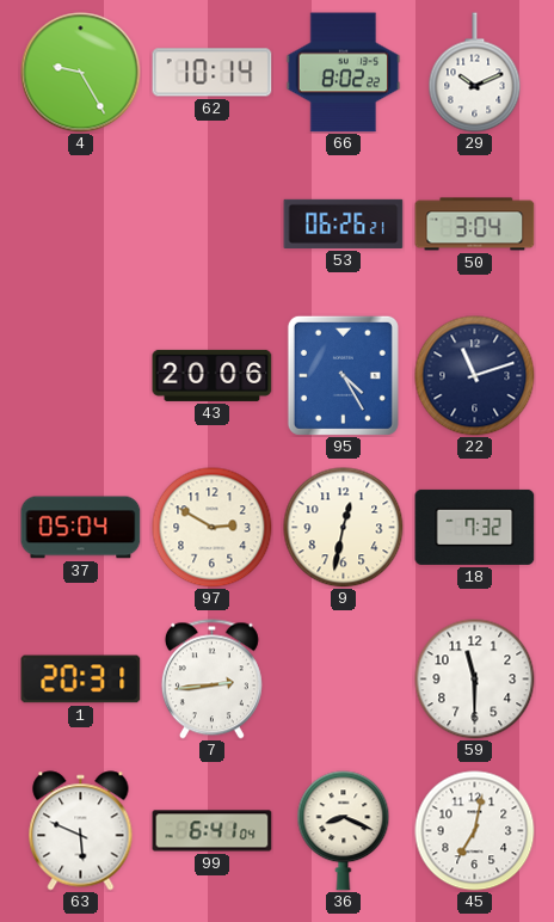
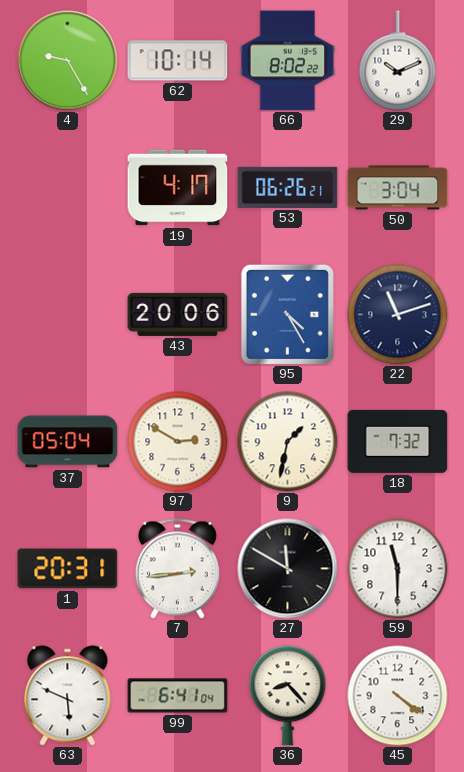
19: none -> 4:17 (178, 188)
9: 12:32 -> 1:32 (288, 442)
27: none -> 11:50 (288, 569)
36: 8:19 -> 8:23 (288, 696)
45: 7:02 -> 4:21 (398, 696)
